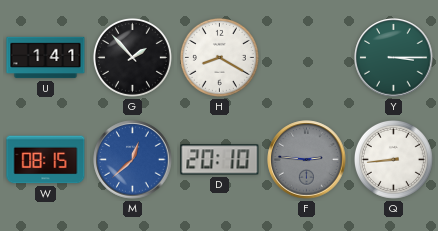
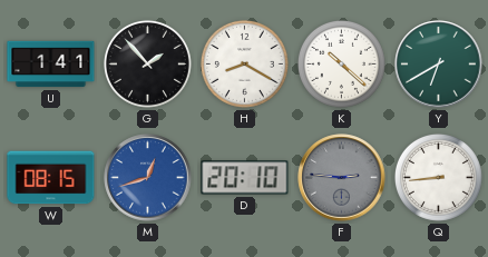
K: none -> 10:22 (341, 63)
Y: 3:15 -> 6:40 (439, 65)
M: 12:38 -> 12:42 (148, 178)
